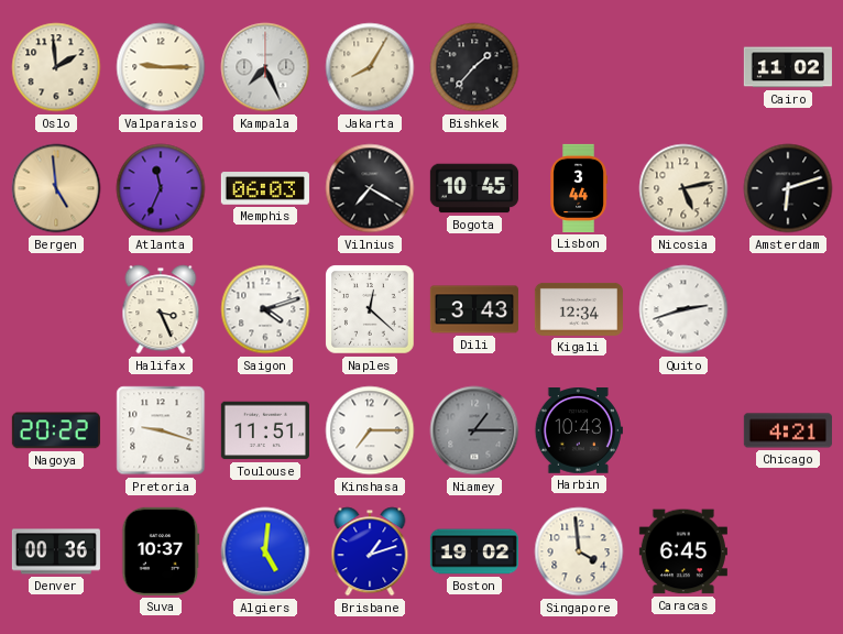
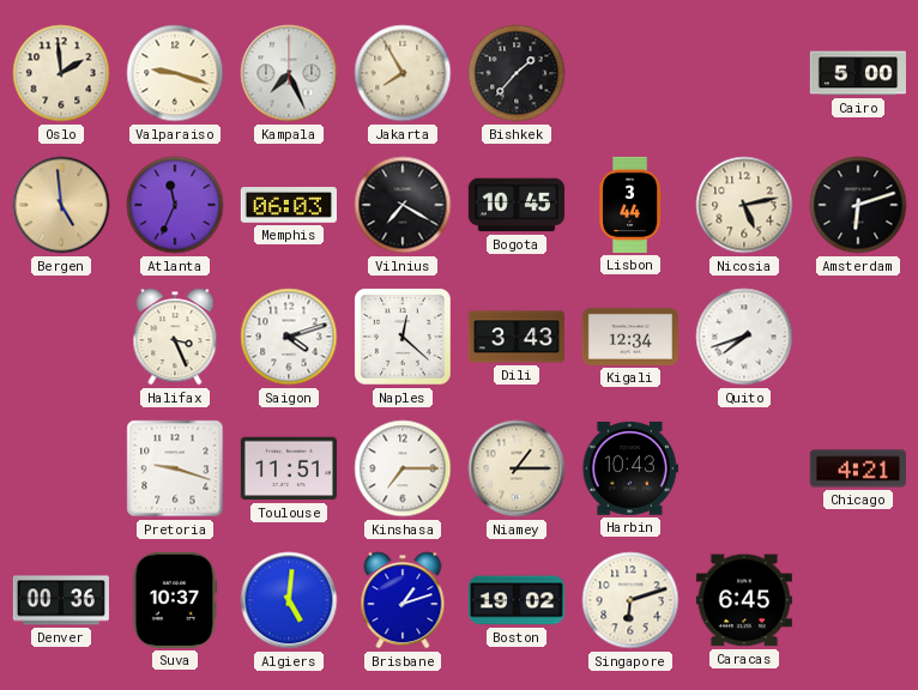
Valparaiso: 9:15 -> 9:18 (175, 73)
Jakarta: 8:05 -> 7:55 (403, 73)
Cairo: 11:02 -> 5:00 (858, 73)
Quito: 2:42 -> 7:42 (744, 337)
Nagoya: 20:22 -> none (56, 430)
Niamey dial: grey -> cream (517, 468)
Singapore: 3:59 -> 6:12 (630, 600)
